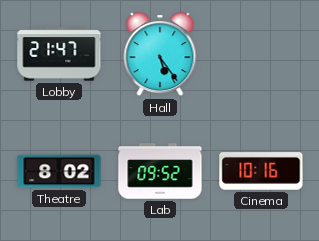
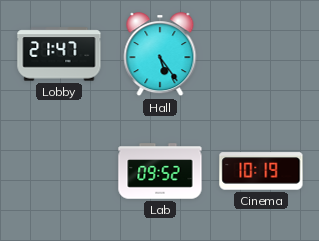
Theatre: 8:02 -> none (59, 171)
Cinema: 10:16 -> 10:19 (261, 171)
